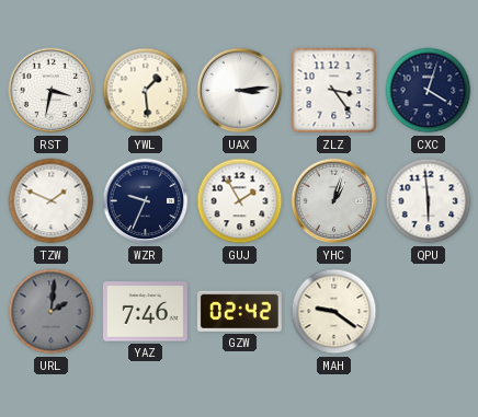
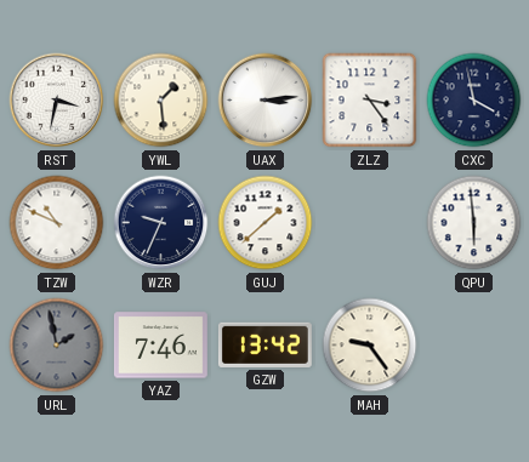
CXC: 4:03 -> 3:58 (474, 101)
TZW: 1:49 -> 10:49 (57, 223)
GUJ: 1:55 -> 1:38 (266, 223)
YHC: 1:03 -> none (334, 201)
URL: 2:01 -> 1:58 (57, 346)
GZW: 02:42 -> 13:42 (264, 344)
MAH: 9:21 -> 9:24 (370, 346)
